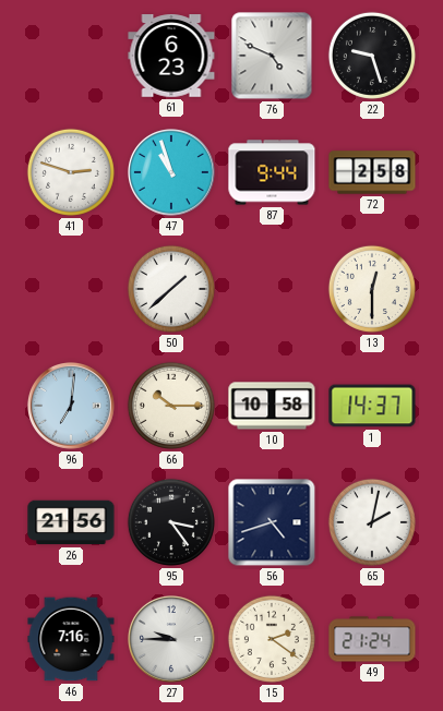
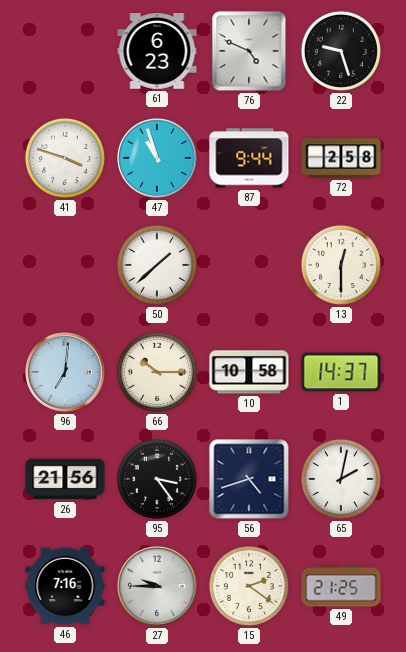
41: 2:48 -> 3:48 (65, 158)
49: 21:24 -> 21:25 (341, 586)
